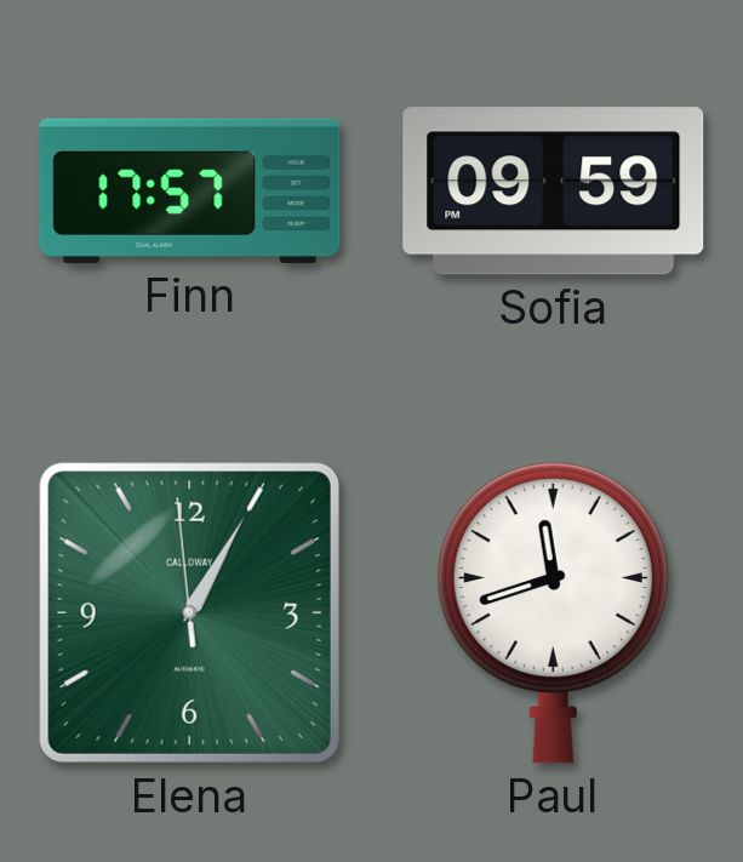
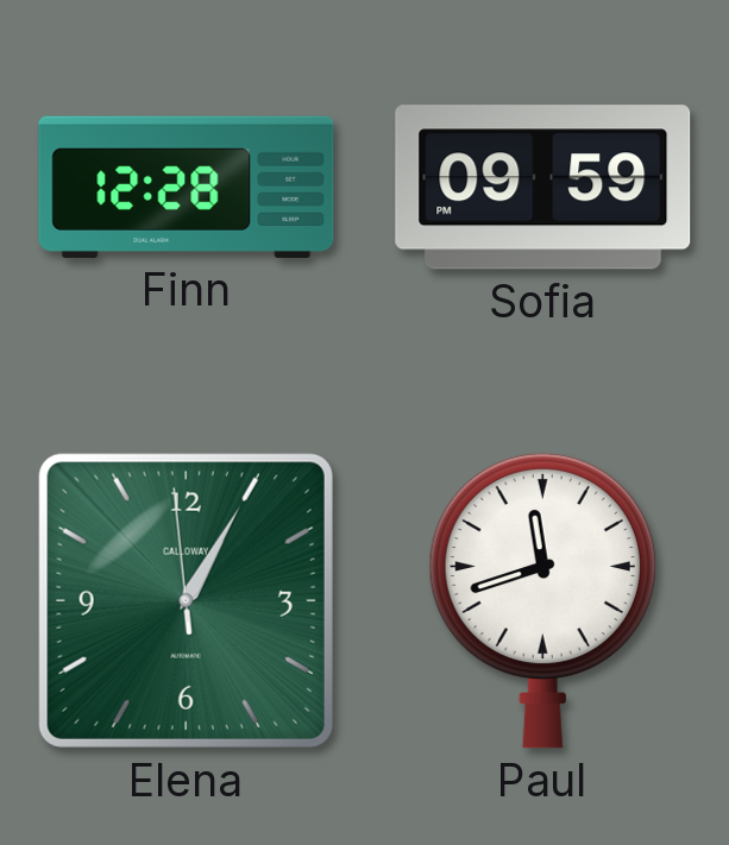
Finn: 17:57 -> 12:28 (187, 187)
